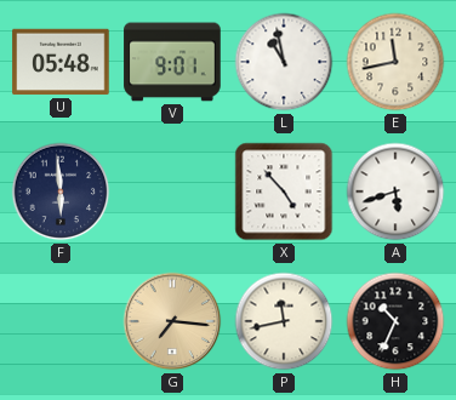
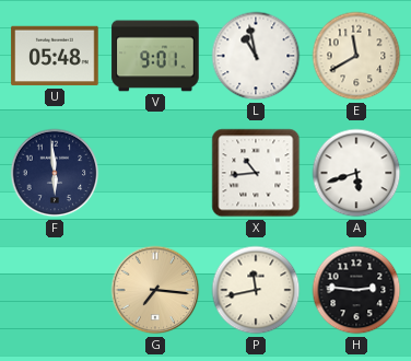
E: 11:43 -> 11:40 (356, 56)
X: 4:53 -> 10:44 (256, 173)
H: 10:34 -> 2:46 (356, 290)
